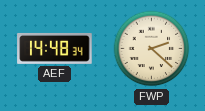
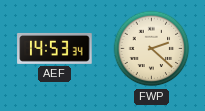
AEF: 14:48 -> 14:53 (55, 48)
